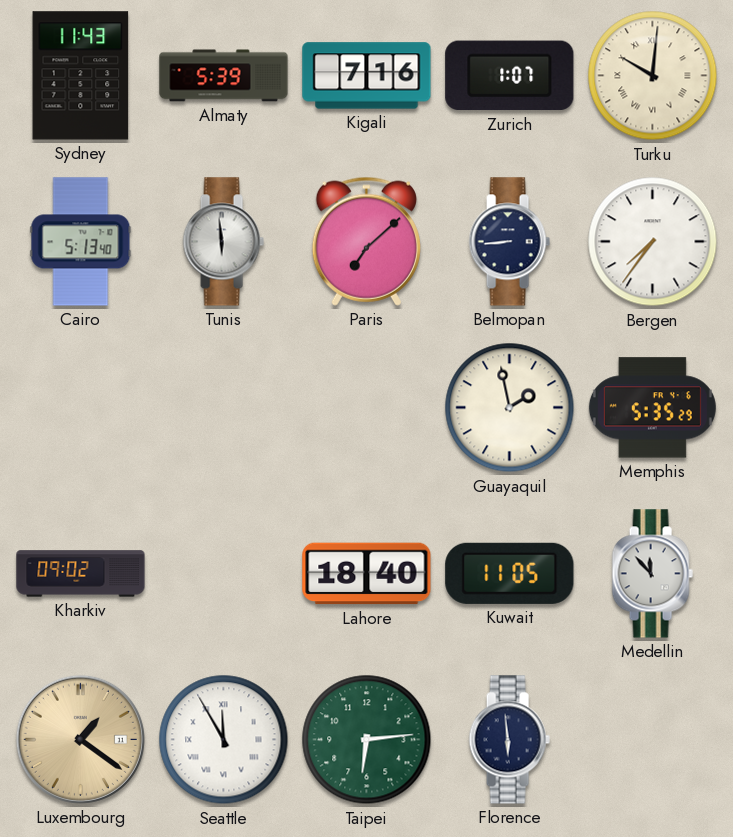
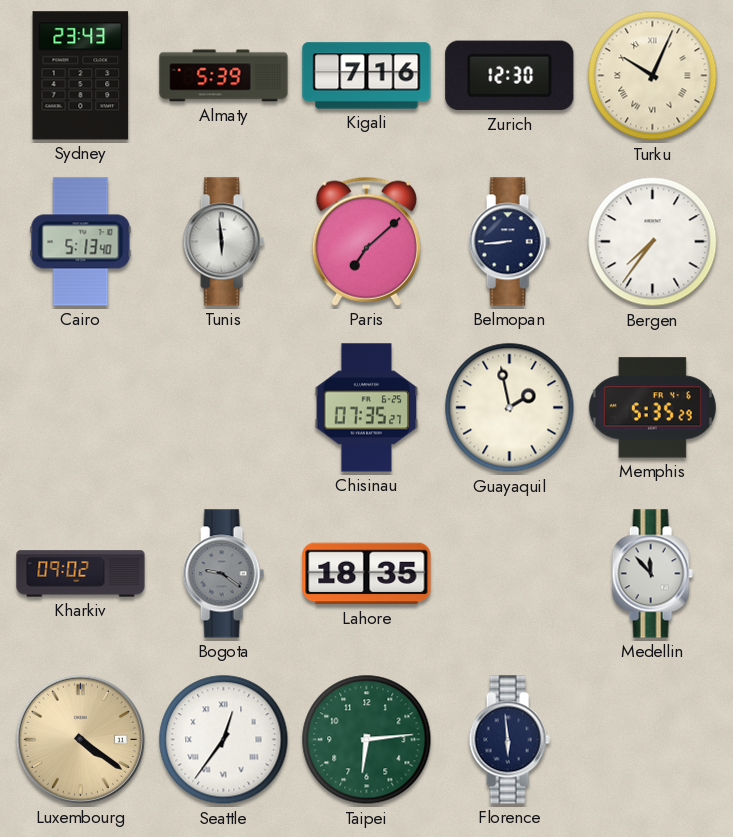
Sydney: 11:43 -> 23:43 (81, 76)
Zurich: 1:07 -> 12:30 (510, 76)
Turku: 10:01 -> 10:04 (653, 76)
Chisinau: none -> 07:35 (367, 408)
Bogota: none -> 9:21 (223, 574)
Lahore: 18:40 -> 18:35 (367, 574)
Kuwait: 11:05 -> none (510, 573)
Luxembourg: 1:21 -> 4:21 (80, 739)
Seattle: 11:55 -> 12:36 (224, 740)
